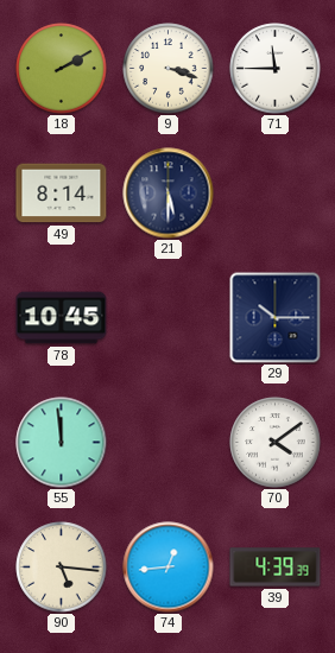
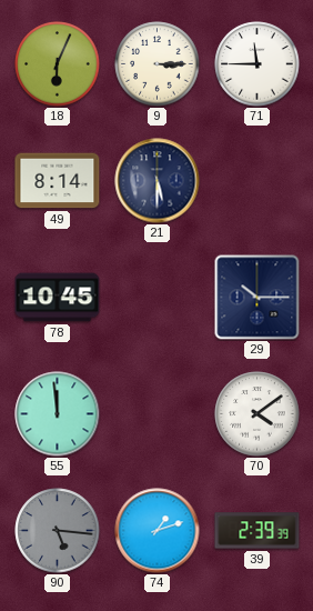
18: 2:10 -> 6:04 (58, 64)
9: 3:18 -> 3:15 (158, 64)
90 dial: cream -> grey (58, 531)
74: 12:44 -> 1:12 (158, 531)
39: 4:39 -> 2:39 (258, 531)
